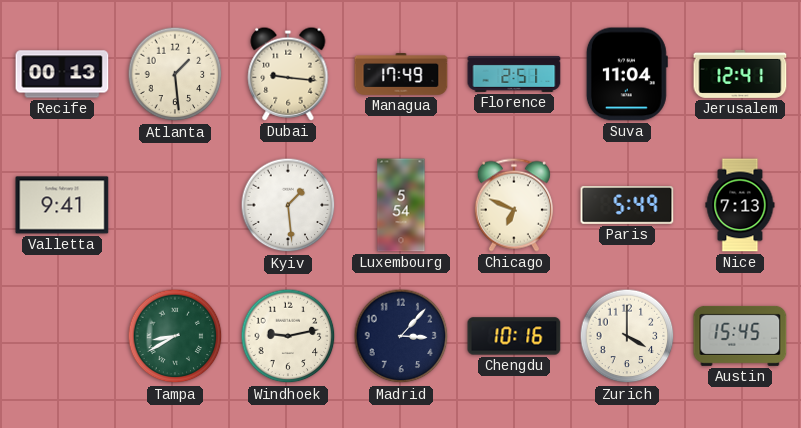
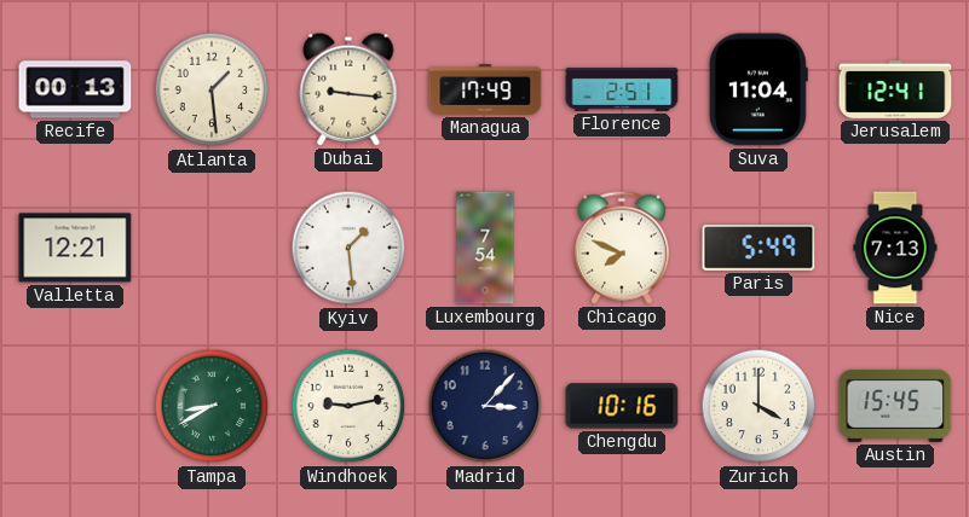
Valletta: 9:41 -> 12:21 (75, 248)
Luxembourg: 5:54 -> 7:54 (485, 248)
Chicago: 6:49 -> 7:49 (622, 248)
